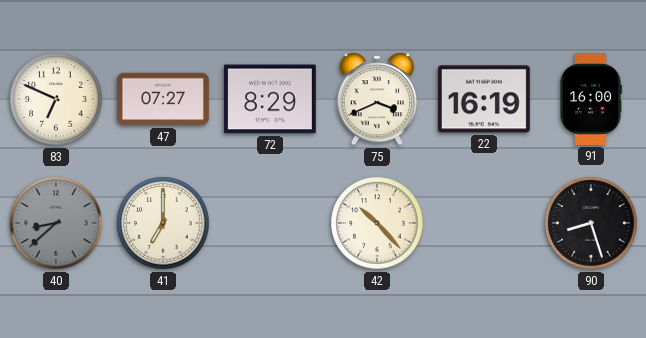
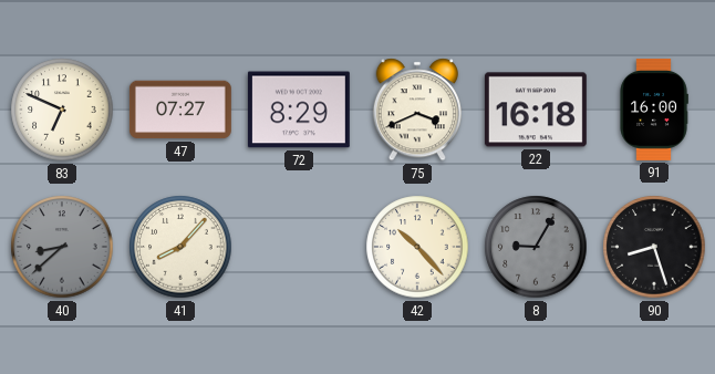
22: 16:19 -> 16:18 (536, 110)
41: 7:00 -> 8:07 (180, 247)
8: none -> 9:05 (536, 247)
